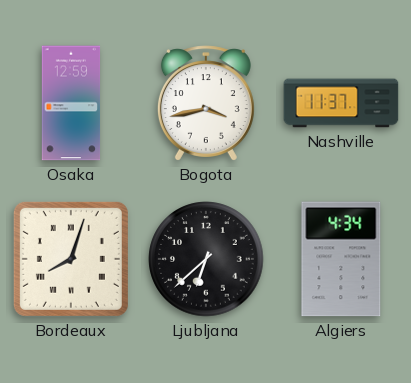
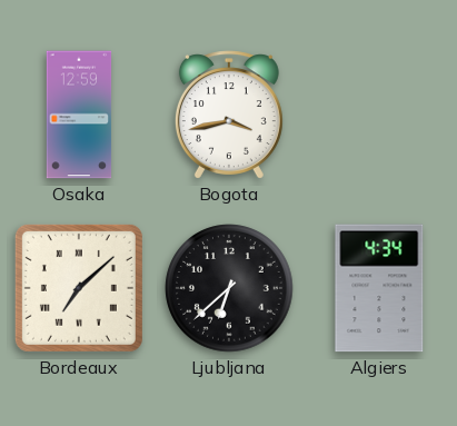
Nashville: 11:37 -> none (341, 103)
Bordeaux: 8:03 -> 7:08 (79, 288)
